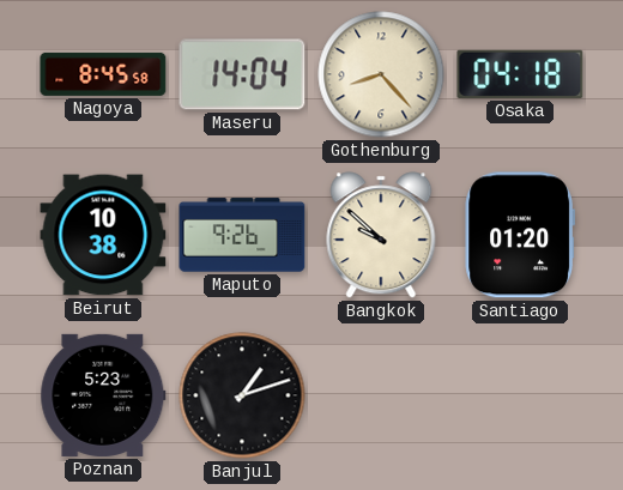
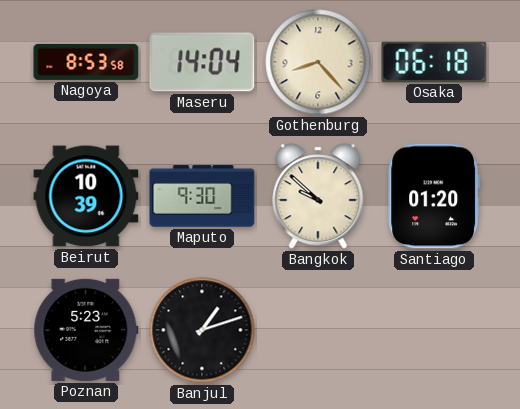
Nagoya: 8:45 -> 8:53 (86, 62)
Osaka: 04:18 -> 06:18 (434, 62)
Beirut: 10:38 -> 10:39 (86, 196)
Maputo: 9:26 -> 9:30 (202, 196)
